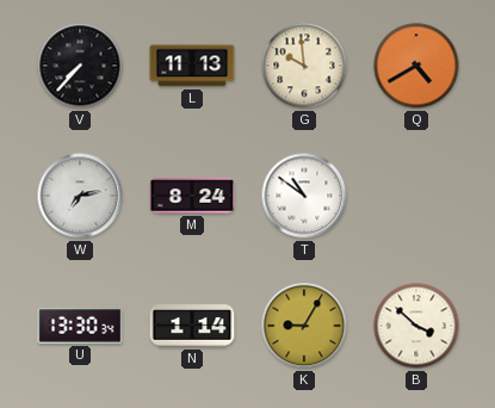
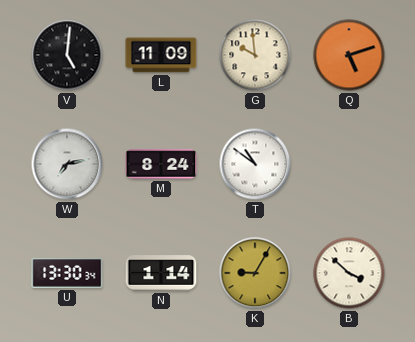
V: 7:37 -> 5:01 (67, 55)
L: 11:13 -> 11:09 (161, 55)
Q: 4:40 -> 5:12 (349, 55)
